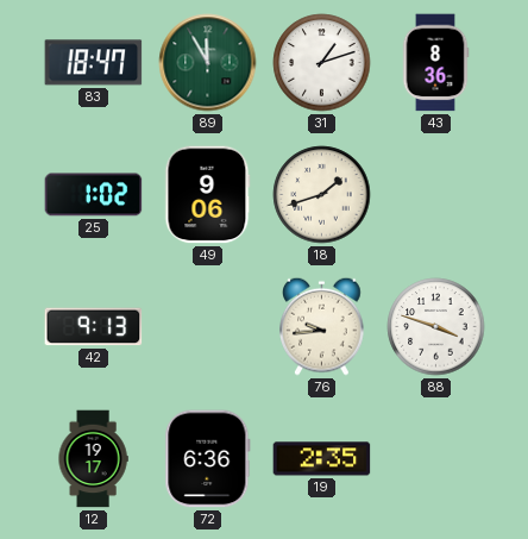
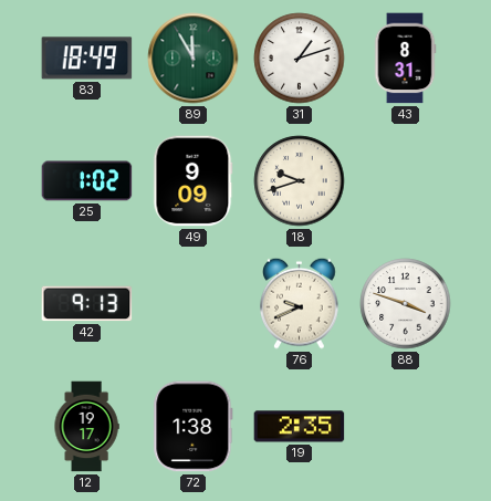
83: 18:47 -> 18:49 (87, 59)
43: 8:36 -> 8:31 (405, 59)
49: 9:06 -> 9:09 (194, 181)
18: 1:42 -> 9:42 (300, 181)
76: 9:44 -> 9:41 (300, 303)
72: 6:36 -> 1:38 (194, 427)
